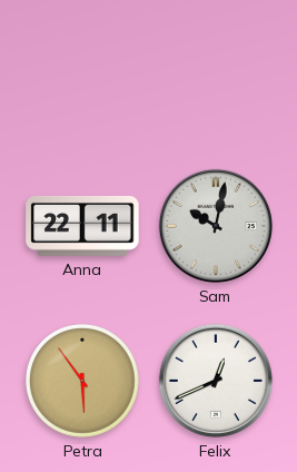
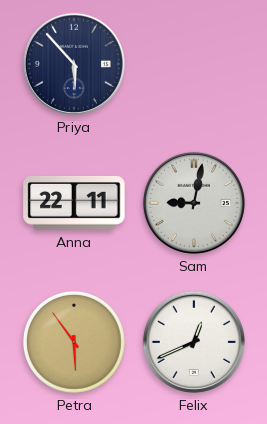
Priya: none -> 5:53 (74, 64)
Sam: 10:02 -> 9:02 (194, 203)
